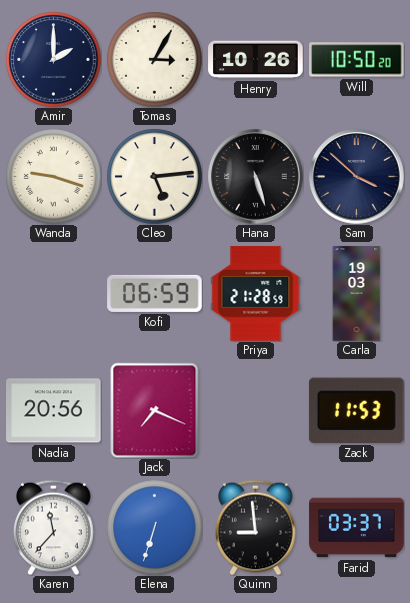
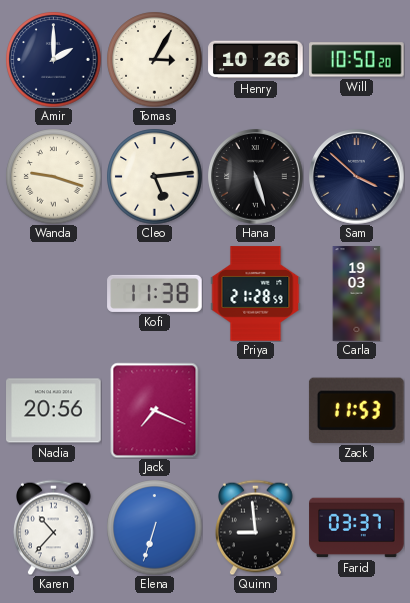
Kofi: 06:59 -> 11:38 (155, 293)
Karen: 11:37 -> 10:37 (54, 527)
